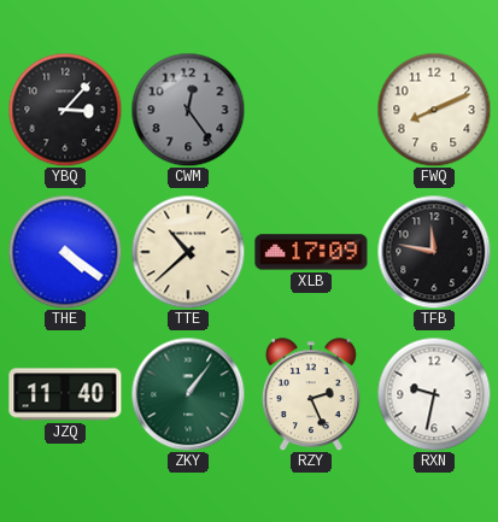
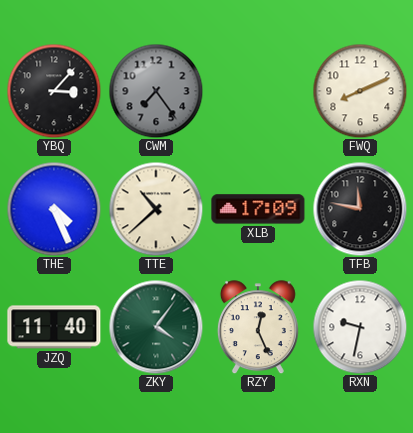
CWM: 12:24 -> 7:24 (156, 91)
THE: 4:21 -> 4:26 (54, 209)
ZKY: 1:06 -> 4:06 (156, 327)
RZY: 2:26 -> 12:26 (258, 327)
